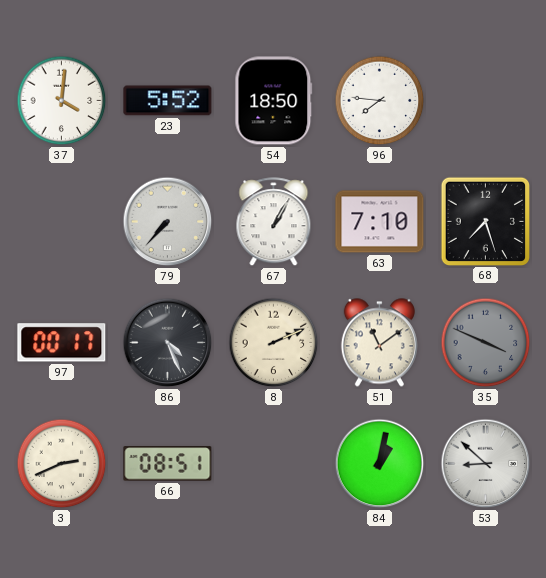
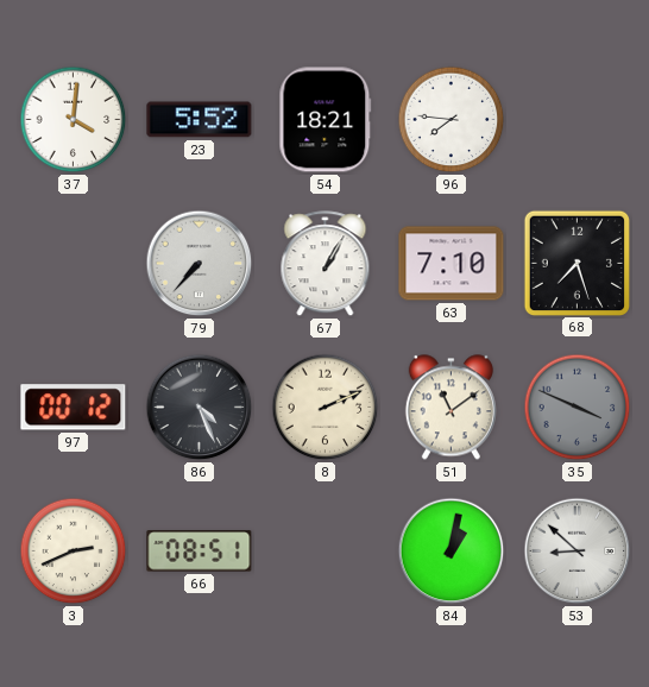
54: 18:50 -> 18:21 (326, 120)
97: 00:17 -> 00:12 (74, 408)
